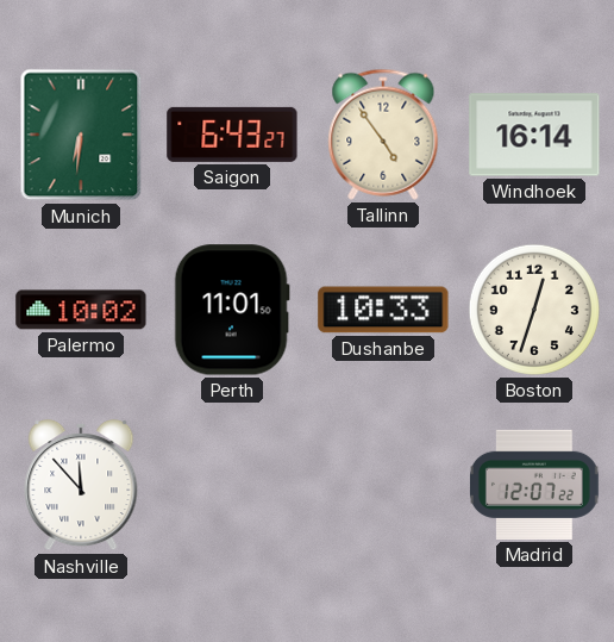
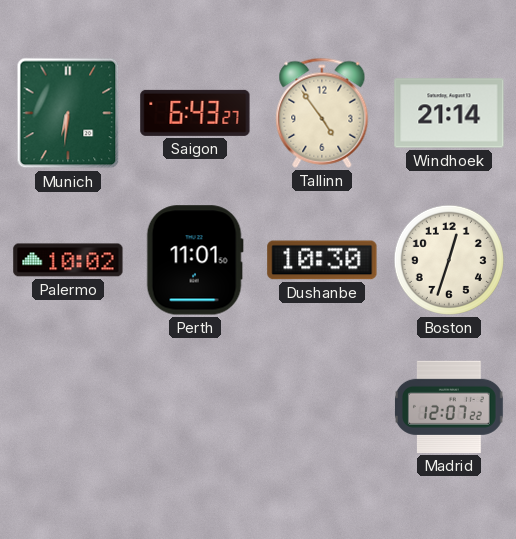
Windhoek: 16:14 -> 21:14 (449, 113)
Dushanbe: 10:33 -> 10:30 (322, 260)
Nashville: 11:53 -> none (81, 485)
